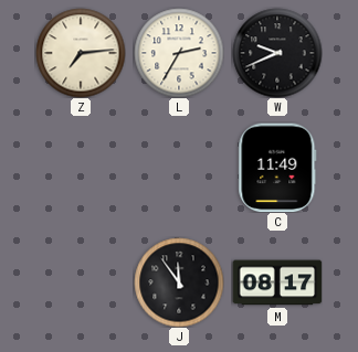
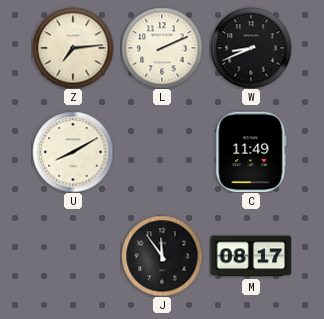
L: 2:35 -> 2:11 (162, 48)
W: 9:41 -> 8:41 (251, 48)
U: none -> 8:10 (73, 152)
